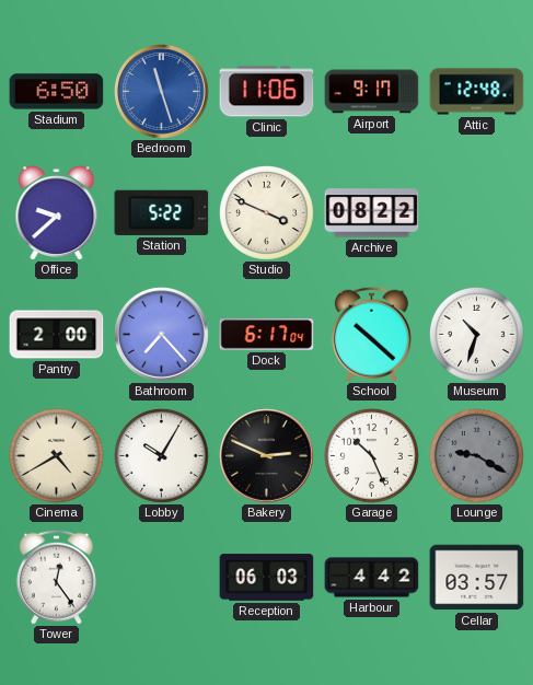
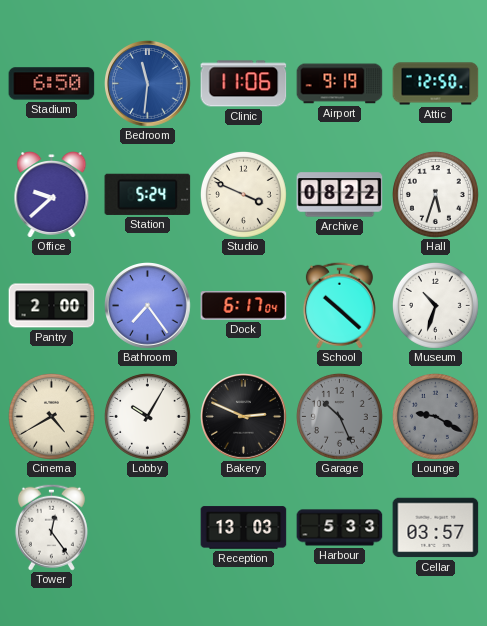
Bedroom: 11:27 -> 11:31 (148, 84)
Airport: 9:17 -> 9:19 (340, 84)
Attic: 12:48 -> 12:50 (436, 84)
Station: 5:22 -> 5:24 (148, 194)
Hall: none -> 5:33 (435, 194)
Bathroom: 7:23 -> 7:24 (148, 306)
Garage dial: white -> grey (339, 416)
Reception: 06:03 -> 13:03 (244, 528)
Harbour: 4:42 -> 5:33 (340, 528)
